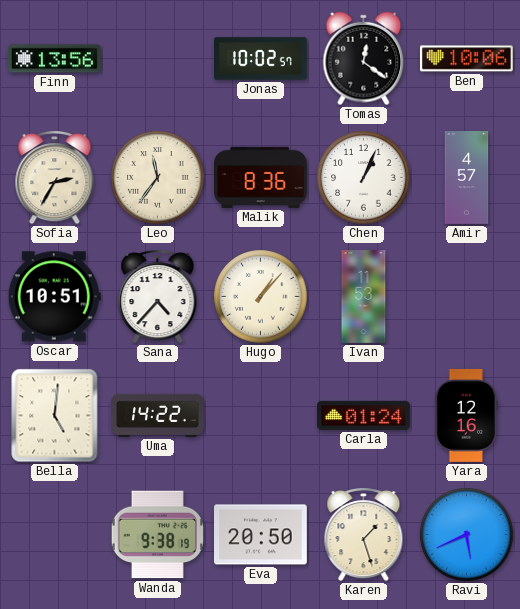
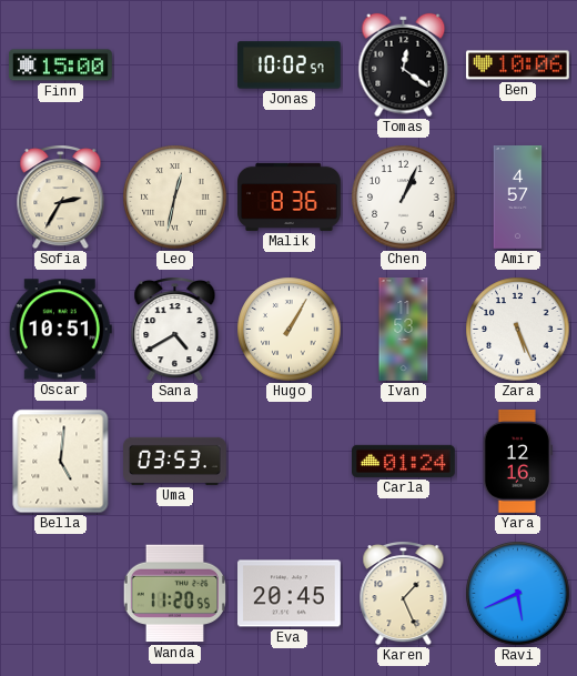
Finn: 13:56 -> 15:00 (61, 65)
Leo: 11:36 -> 12:32 (175, 198)
Sana: 4:37 -> 4:40 (175, 330)
Hugo: 1:07 -> 1:05 (290, 330)
Zara: none -> 5:26 (518, 330)
Uma: 14:22 -> 03:53 (175, 461)
Wanda: 9:38 -> 11:20 (174, 594)
Eva: 20:50 -> 20:45 (290, 594)
Karen: 1:27 -> 1:26 (404, 594)
